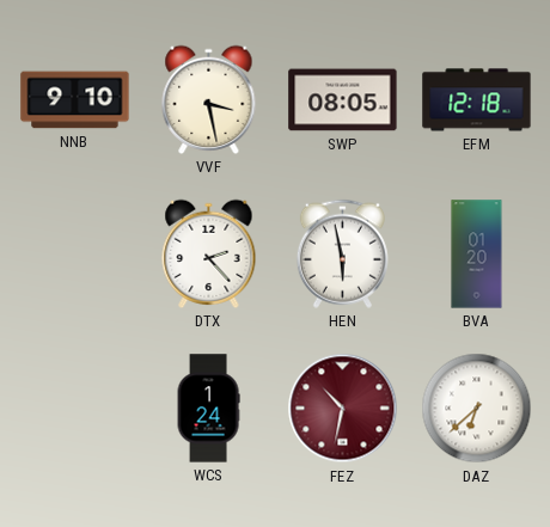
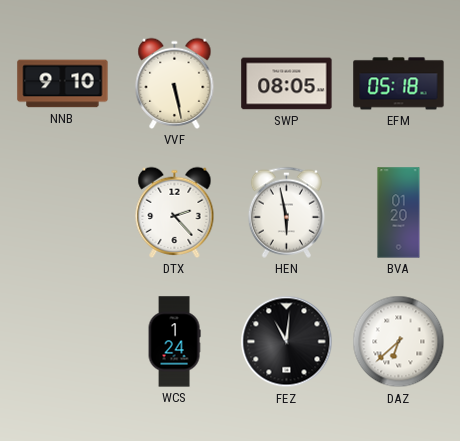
VVF: 3:28 -> 5:28 (175, 83)
EFM: 12:18 -> 05:18 (399, 84)
FEZ: 10:32 -> 11:01 (287, 342)
FEZ dial: burgundy -> black (287, 342)
